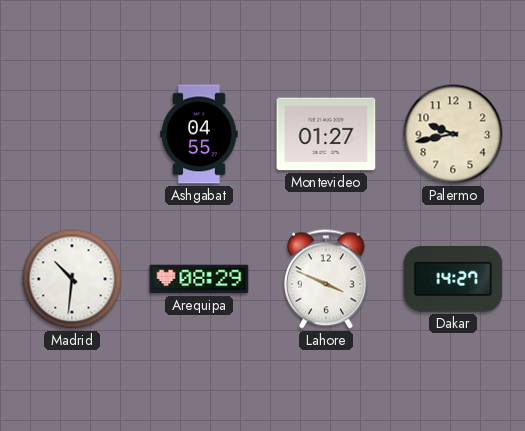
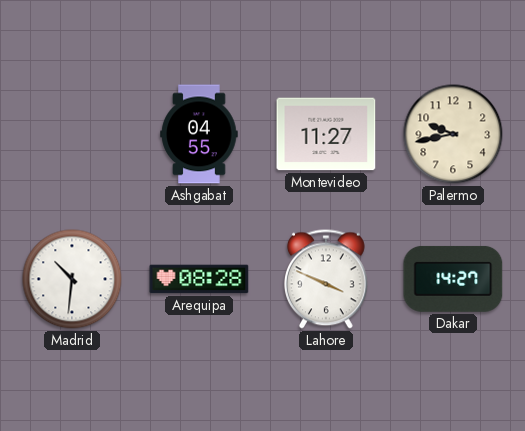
Montevideo: 01:27 -> 11:27 (326, 134)
Arequipa: 08:29 -> 08:28 (199, 279)
